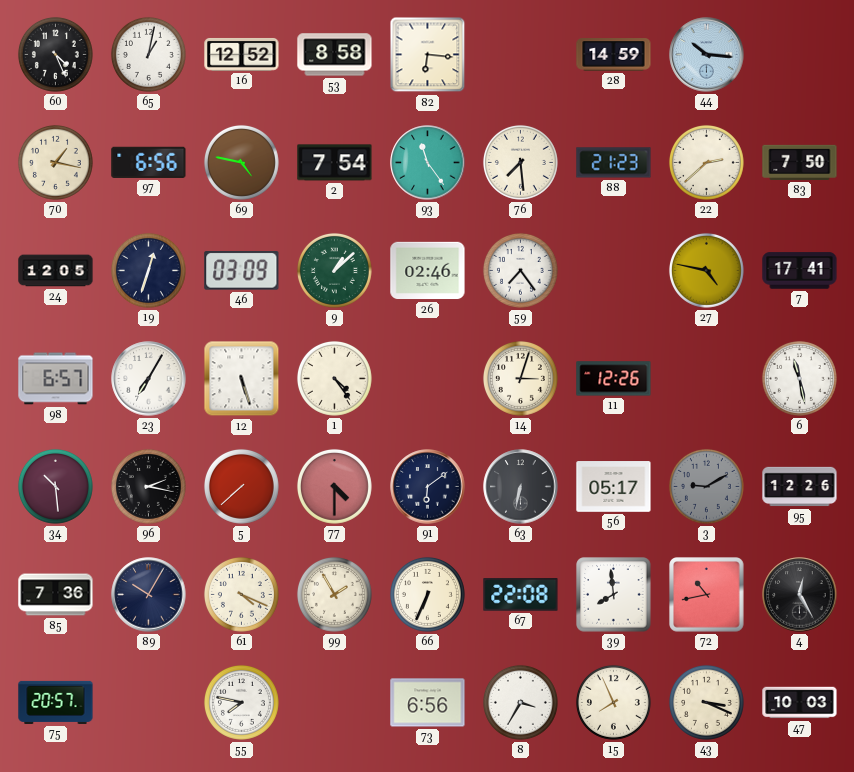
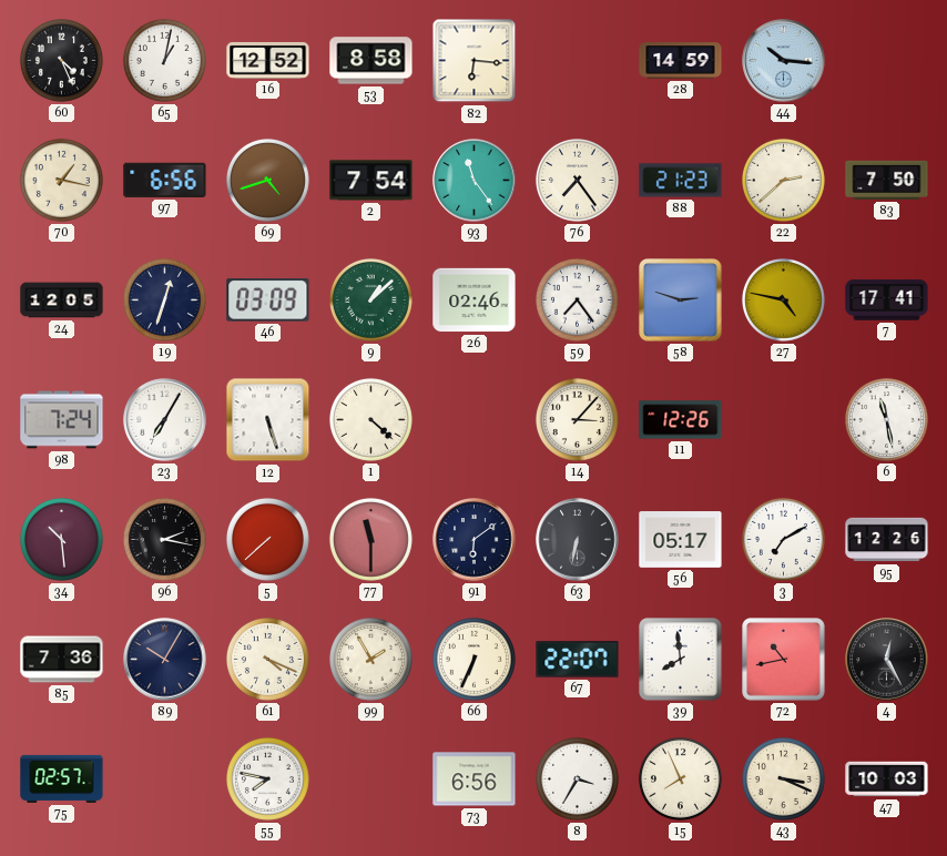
69: 4:47 -> 4:42 (267, 180)
76: 7:29 -> 7:24 (577, 180)
58: none -> 2:48 (681, 300)
98: 6:57 -> 7:24 (62, 420)
1: 4:24 -> 4:22 (370, 419)
14: 3:03 -> 3:07 (577, 419)
77: 4:30 -> 11:30 (370, 539)
3: 9:10 -> 7:10 (783, 539)
3 dial: grey -> white (783, 539)
67: 22:08 -> 22:07 (578, 660)
75: 20:57 -> 02:57 (62, 778)
